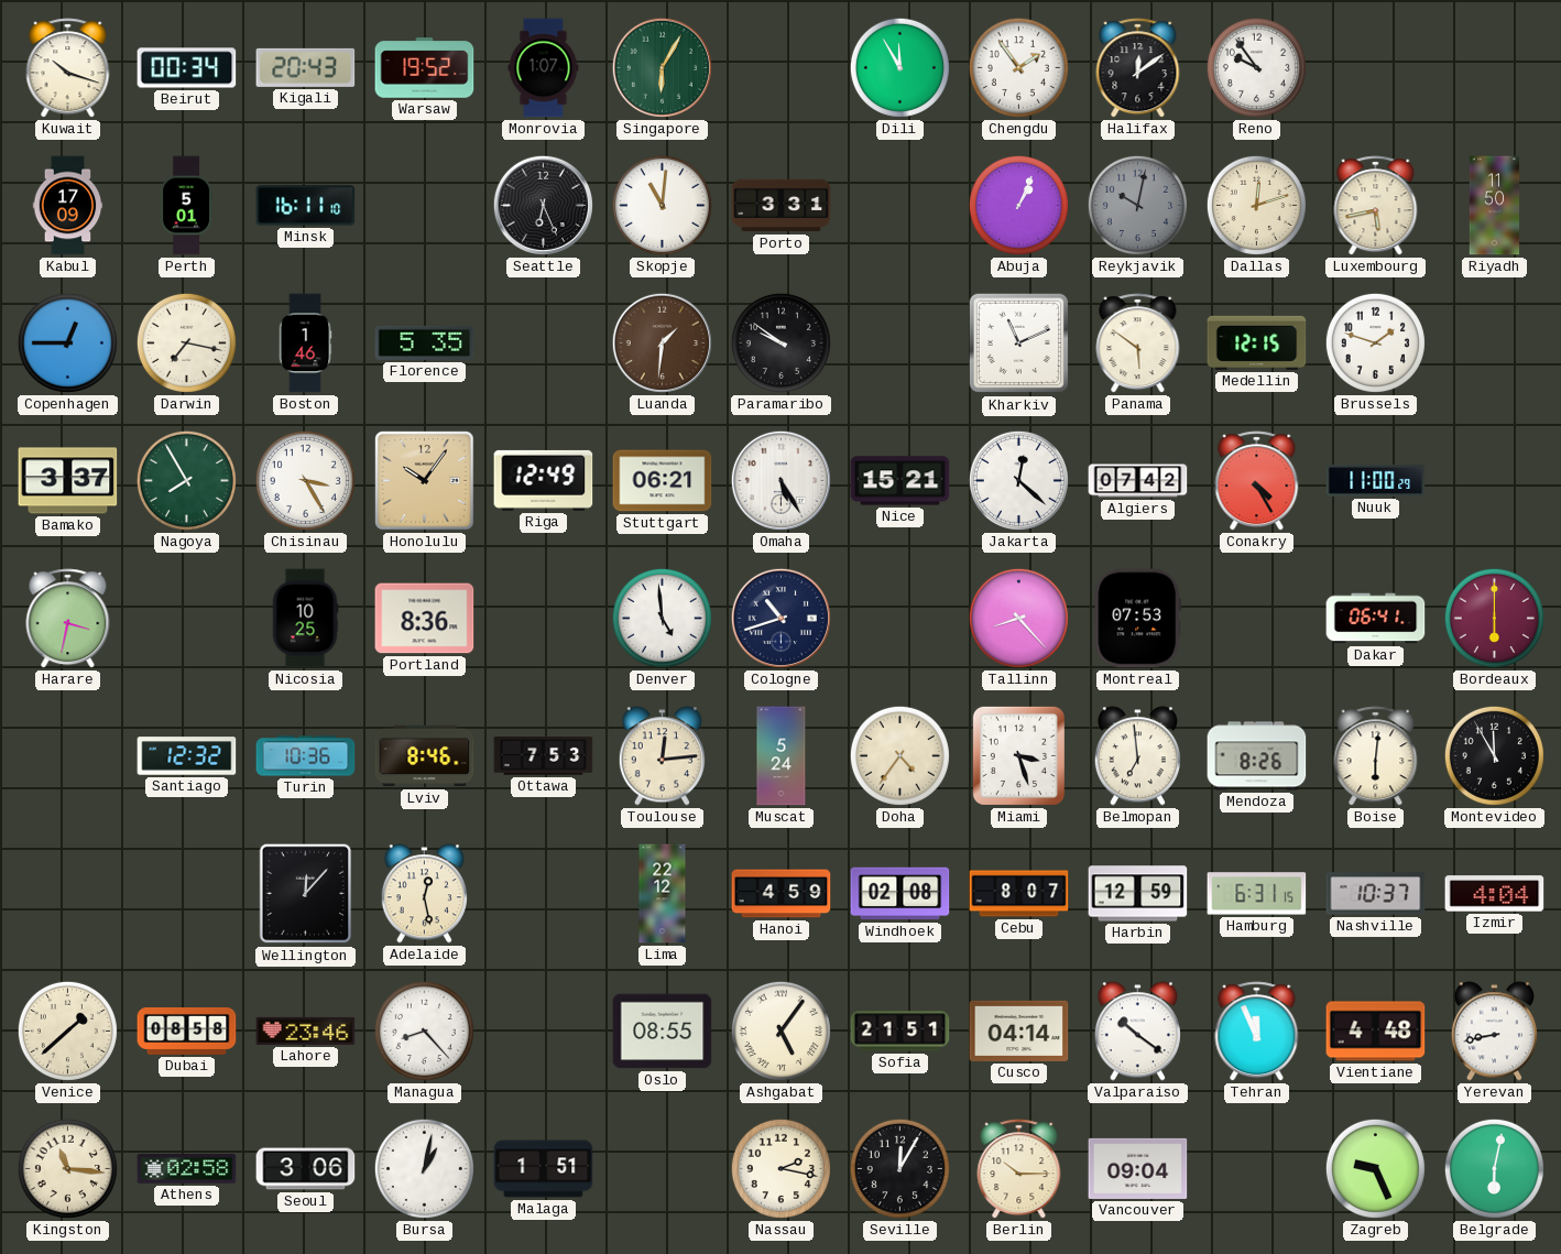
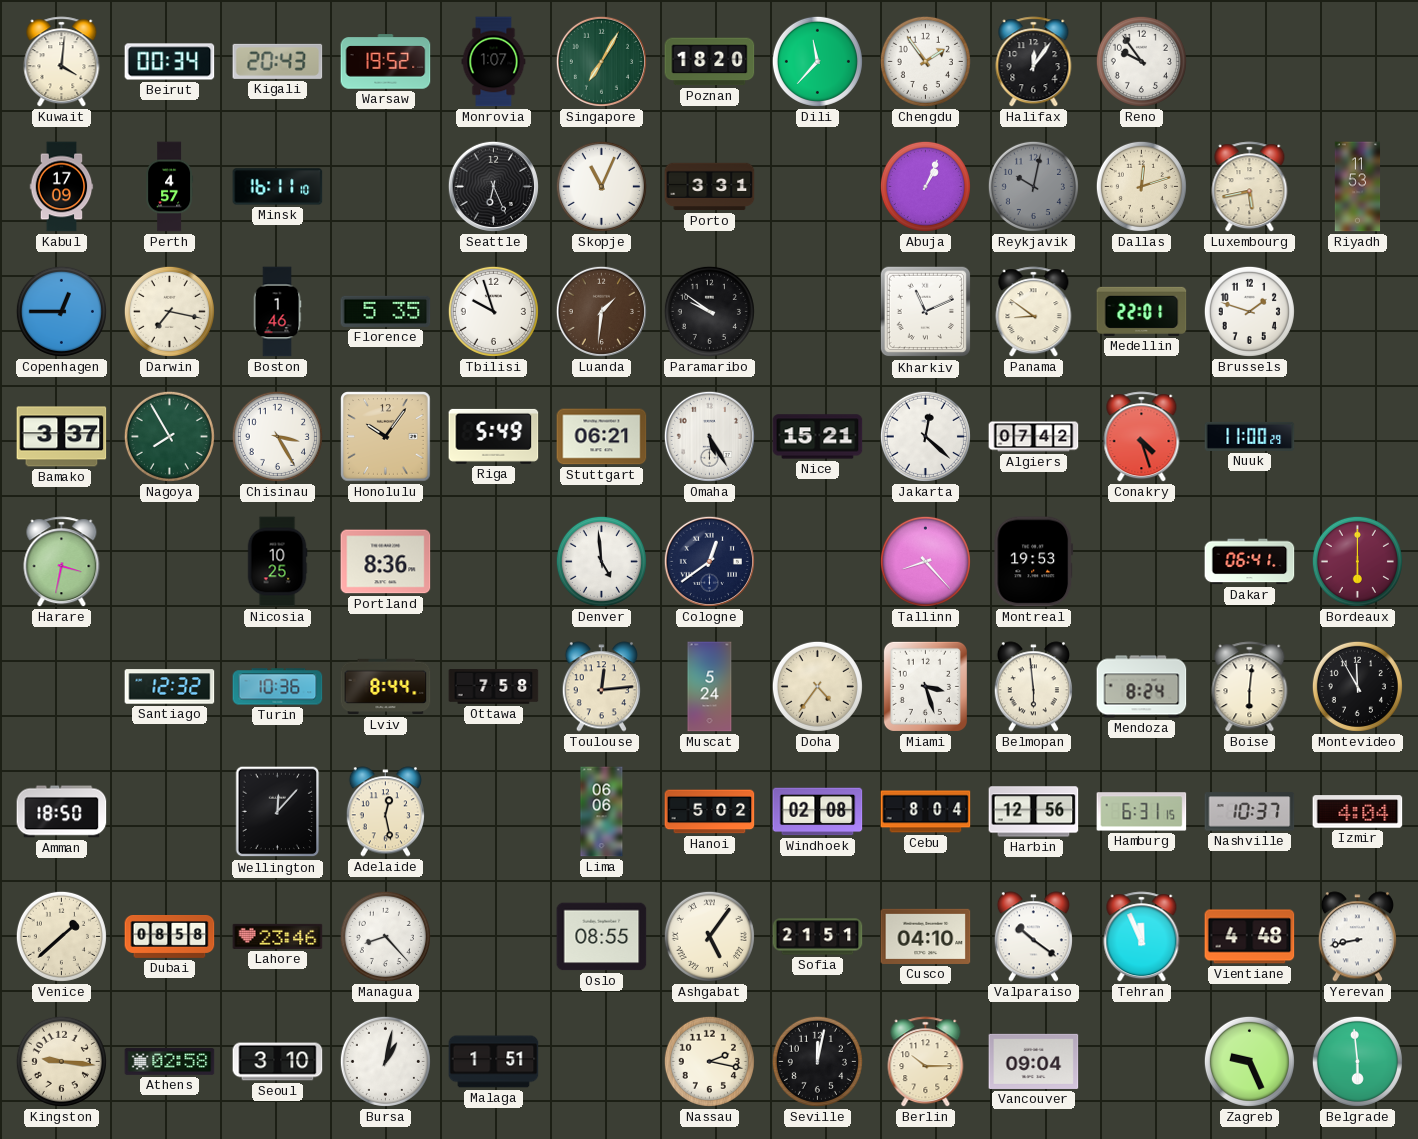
Kuwait: 10:18 -> 4:01 (62, 62)
Singapore: 6:05 -> 7:05 (601, 61)
Poznan: none -> 18:20 (710, 62)
Dili: 11:55 -> 11:37 (817, 61)
Halifax: 12:09 -> 12:06 (1034, 62)
Perth: 5:01 -> 4:57 (170, 187)
Skopje: 11:01 -> 11:04 (601, 186)
Riyadh: 11:50 -> 11:53 (1358, 187)
Tbilisi: none -> 9:57 (493, 311)
Panama: 5:51 -> 8:51 (1034, 312)
Medellin: 12:15 -> 22:01 (1142, 311)
Riga: 12:49 -> 5:49 (494, 436)
Conakry: 4:25 -> 4:27 (1142, 437)
Cologne: 10:42 -> 12:39 (709, 561)
Montreal: 07:53 -> 19:53 (1034, 562)
Lviv: 8:46 -> 8:44 (386, 687)
Ottawa: 7:53 -> 7:58 (494, 687)
Belmopan: 6:59 -> 5:59 (1033, 687)
Mendoza: 8:26 -> 8:24 (1142, 687)
Amman: none -> 18:50 (62, 812)
Lima: 22:12 -> 06:06 (602, 812)
Hanoi: 4:59 -> 5:02 (710, 812)
Cebu: 8:07 -> 8:04 (926, 812)
Harbin: 12:59 -> 12:56 (1034, 812)
Cusco: 04:14 -> 04:10 (926, 936)
Kingston: 11:16 -> 9:16 (61, 1061)
Seoul: 3:06 -> 3:10 (278, 1062)
Seville: 12:05 -> 12:02 (817, 1061)
Belgrade: 6:02 -> 5:59 (1357, 1061)
